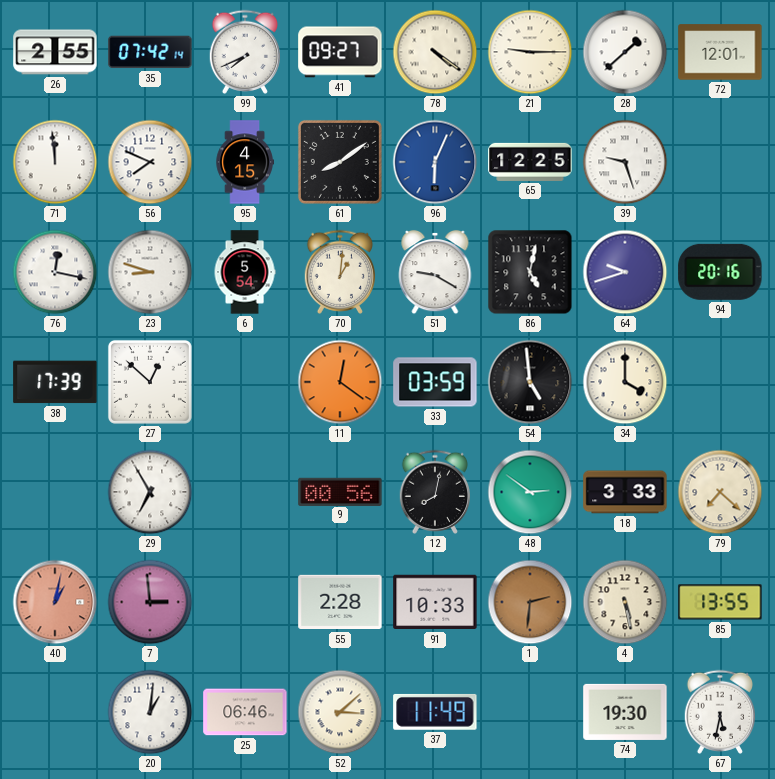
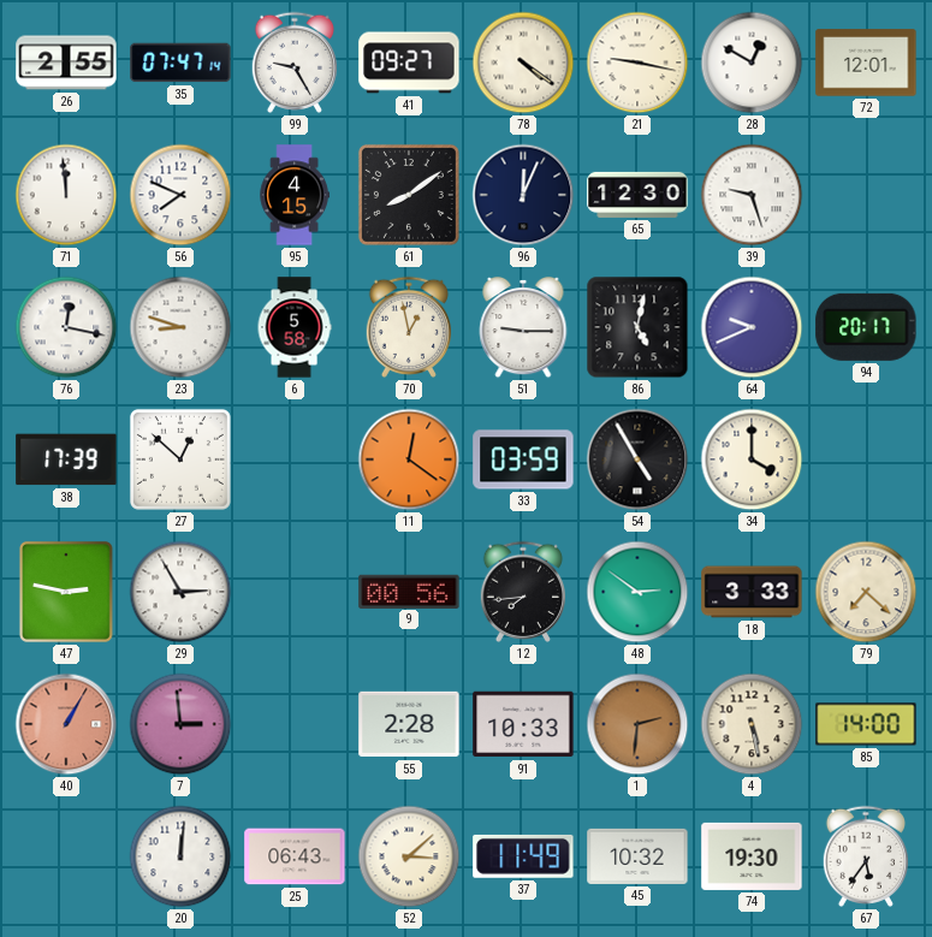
35: 07:42 -> 07:47 (180, 63)
99: 7:41 -> 9:25 (293, 63)
21: 9:15 -> 9:17 (637, 63)
28: 1:38 -> 12:50 (752, 63)
96: 6:04 -> 12:04 (523, 195)
96 dial: blue -> navy (523, 195)
65: 12:25 -> 12:30 (637, 195)
6: 5:54 -> 5:58 (295, 327)
70: 1:01 -> 12:58 (408, 327)
51: 9:20 -> 9:15 (523, 327)
64: 9:42 -> 9:41 (752, 327)
94: 20:16 -> 20:17 (866, 327)
54: 4:59 -> 4:55 (637, 459)
47: none -> 2:47 (66, 592)
29: 6:55 -> 2:55 (180, 592)
12: 8:02 -> 7:44 (522, 592)
40: 1:02 -> 1:05 (66, 724)
85: 13:55 -> 14:00 (866, 724)
20: 1:01 -> 12:01 (180, 856)
25: 06:46 -> 06:43 (295, 856)
45: none -> 10:32 (637, 856)
67: 5:32 -> 5:36 (865, 856)
